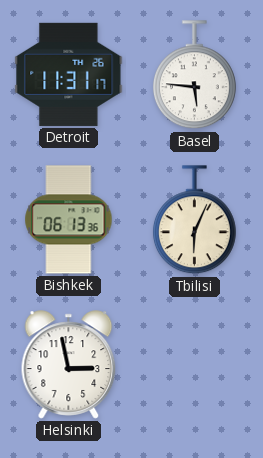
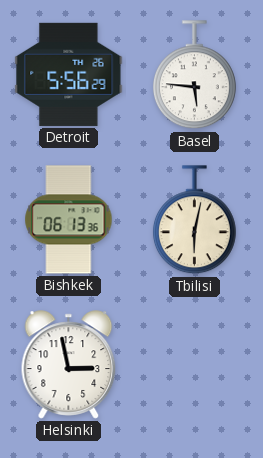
Detroit: 11:31 -> 5:56 (69, 74)
Tbilisi: 6:04 -> 6:02 (194, 220)
